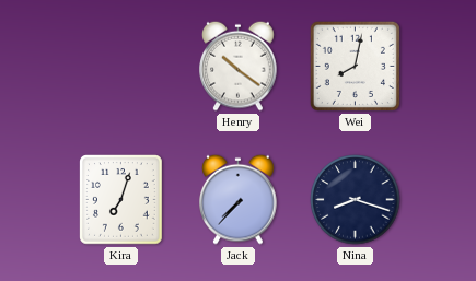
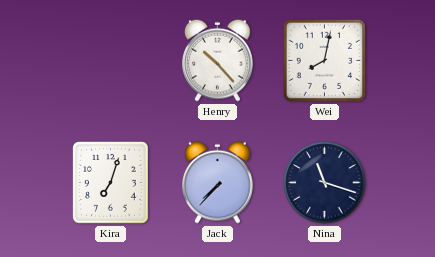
Henry: 10:21 -> 10:23 (218, 60)
Nina: 8:18 -> 11:18 (325, 183)
